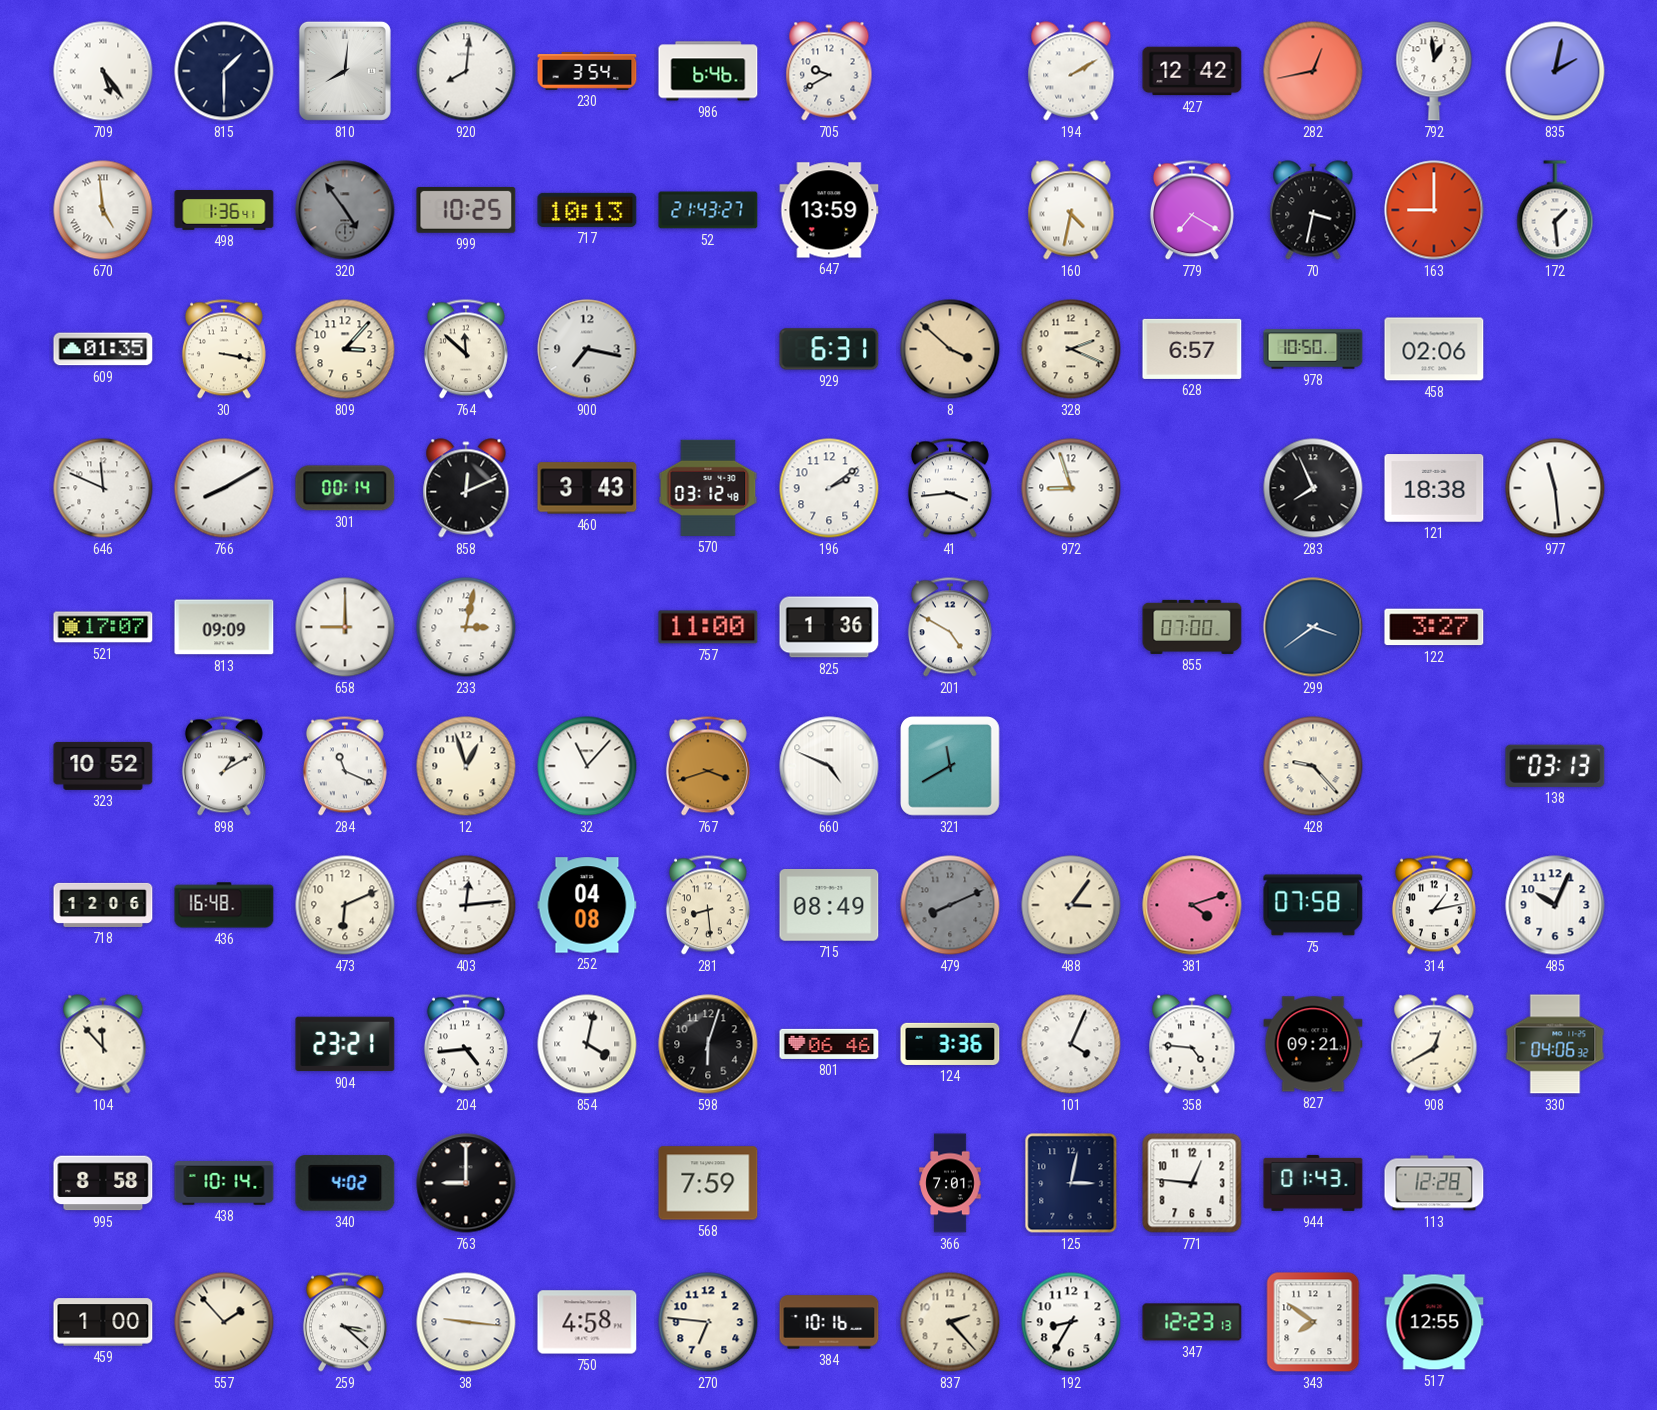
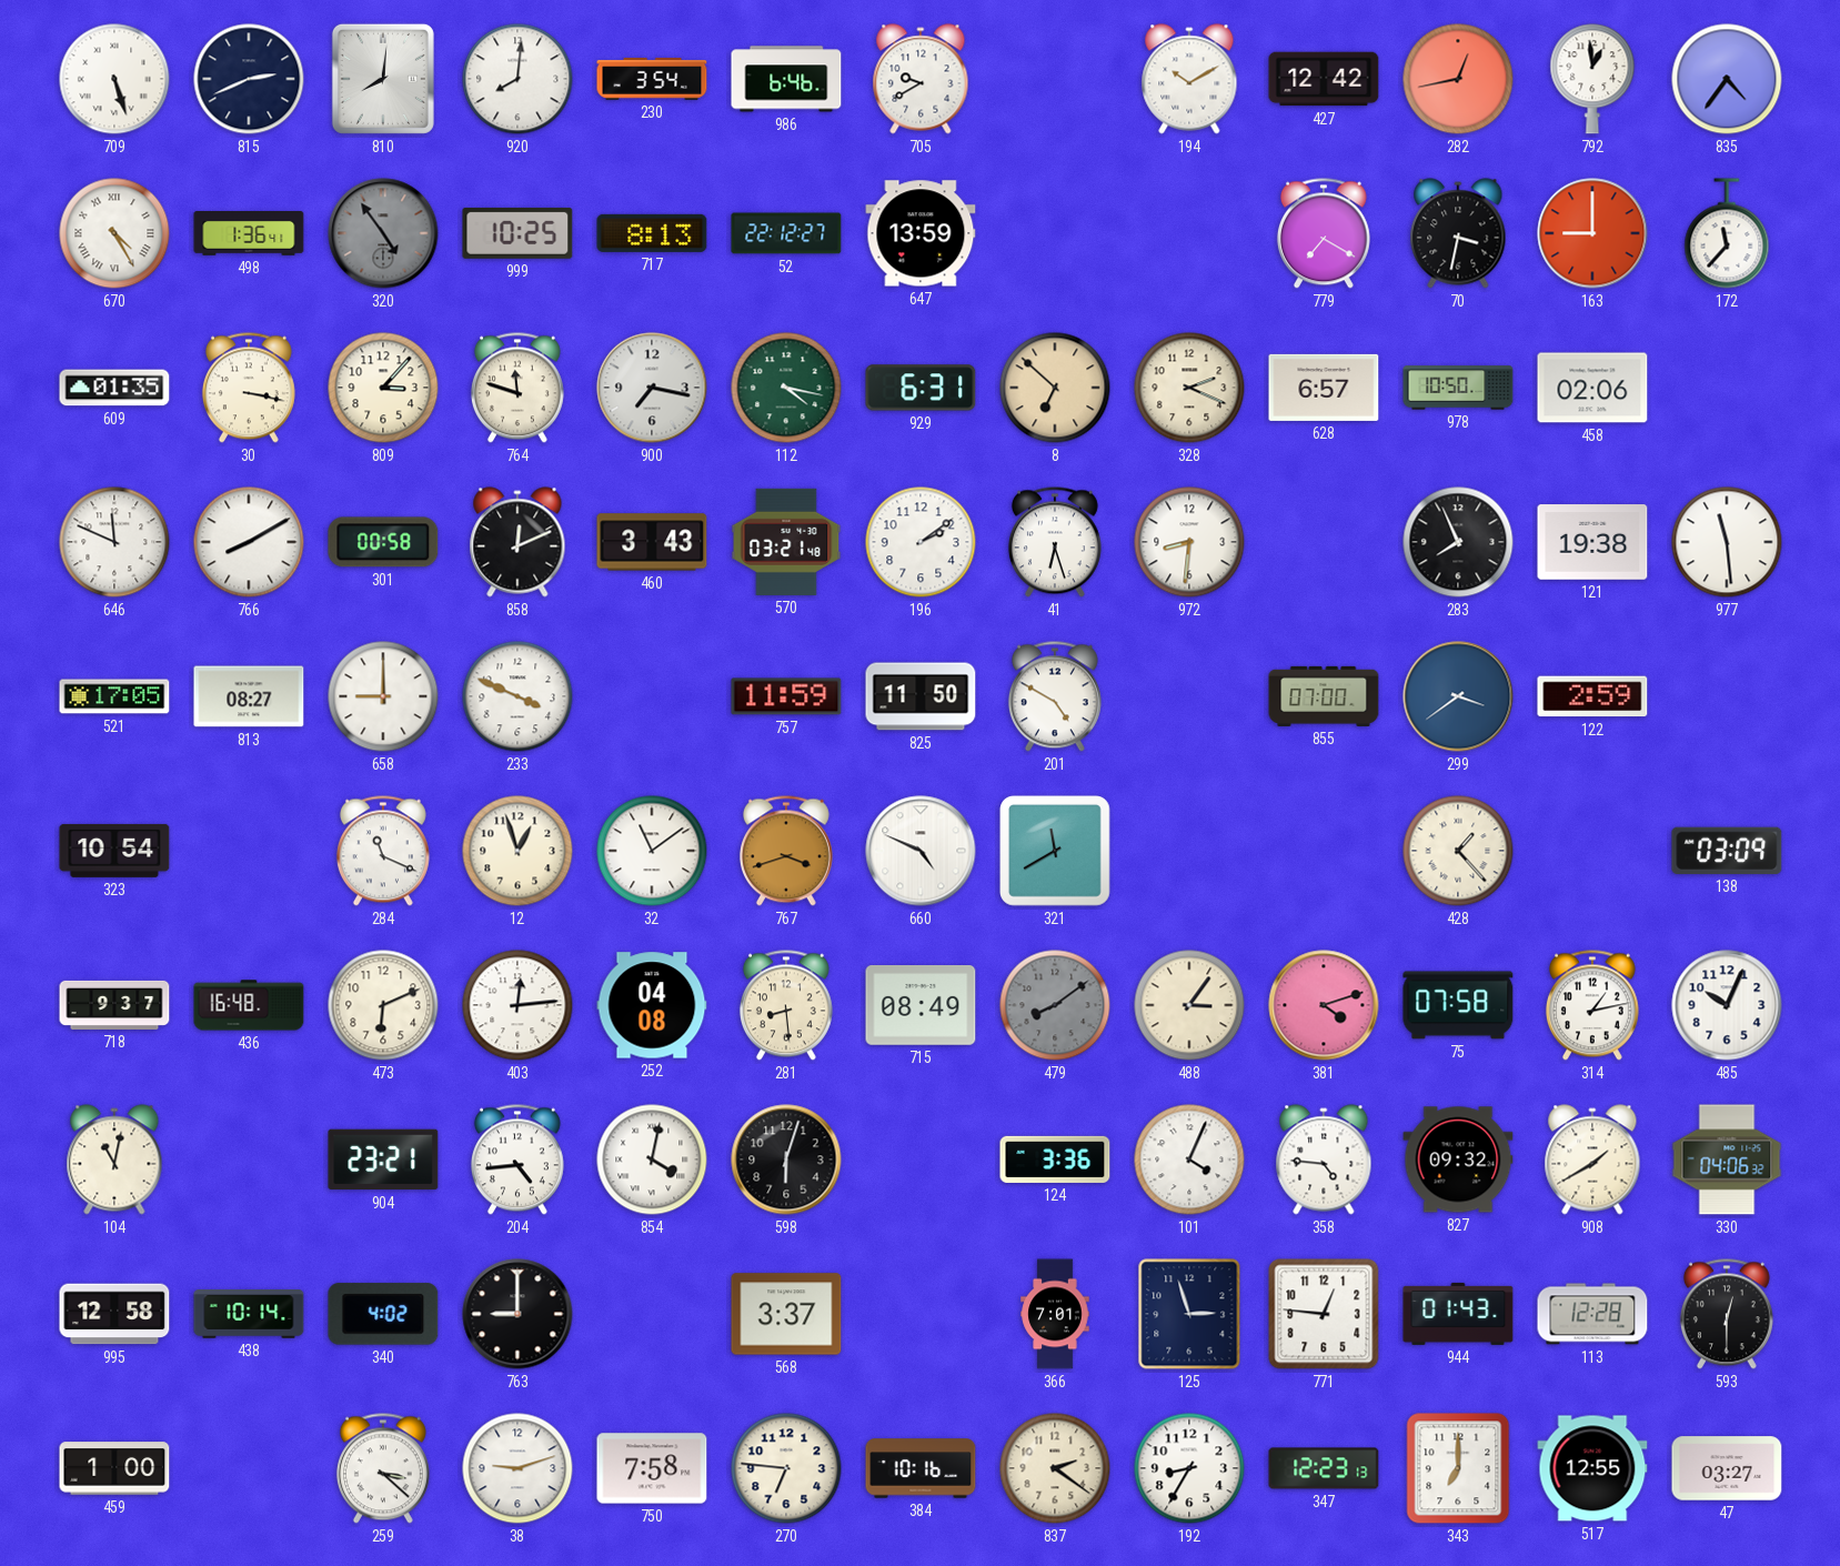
709: 5:24 -> 5:27 (114, 79)
815: 1:30 -> 2:41 (249, 79)
194: 2:10 -> 10:10 (1189, 79)
835: 2:02 -> 4:36 (1727, 79)
670: 4:59 -> 4:25 (114, 233)
717: 10:13 -> 8:13 (652, 233)
52: 21:43 -> 22:12 (786, 233)
160: 4:32 -> none (1071, 210)
172: 1:29 -> 11:37 (1727, 233)
764: 11:52 -> 11:48 (517, 388)
112: none -> 4:17 (786, 388)
8: 3:52 -> 6:52 (1055, 388)
301: 00:14 -> 00:58 (383, 542)
570: 03:12 -> 03:21 (786, 542)
41: 3:44 -> 6:27 (1055, 542)
972: 8:57 -> 8:31 (1189, 542)
121: 18:38 -> 19:38 (1592, 542)
521: 17:07 -> 17:05 (114, 696)
813: 09:09 -> 08:27 (249, 696)
233: 3:02 -> 3:49 (517, 696)
757: 11:00 -> 11:59 (786, 696)
825: 1:36 -> 11:50 (921, 696)
122: 3:27 -> 2:59 (1592, 696)
323: 10:52 -> 10:54 (114, 851)
898: 1:10 -> none (224, 766)
32: 11:07 -> 11:09 (652, 851)
428: 9:23 -> 1:23 (1458, 851)
138: 03:13 -> 03:09 (1727, 851)
718: 12:06 -> 9:37 (114, 1005)
479: 8:11 -> 8:09 (1055, 1005)
104: 11:53 -> 11:02 (114, 1160)
801: 06:46 -> none (829, 1044)
827: 09:21 -> 09:32 (1458, 1160)
908: 12:40 -> 1:40 (1592, 1160)
995: 8:58 -> 12:58 (114, 1314)
568: 7:59 -> 3:37 (786, 1314)
125: 3:02 -> 2:57 (1189, 1314)
593: none -> 12:30 (1727, 1314)
557: 1:53 -> none (224, 1322)
38: 9:16 -> 9:12 (517, 1468)
750: 4:58 -> 7:58 (652, 1468)
837: 2:23 -> 2:21 (1055, 1468)
343: 7:51 -> 7:00 (1458, 1468)
47: none -> 03:27 (1727, 1468)
